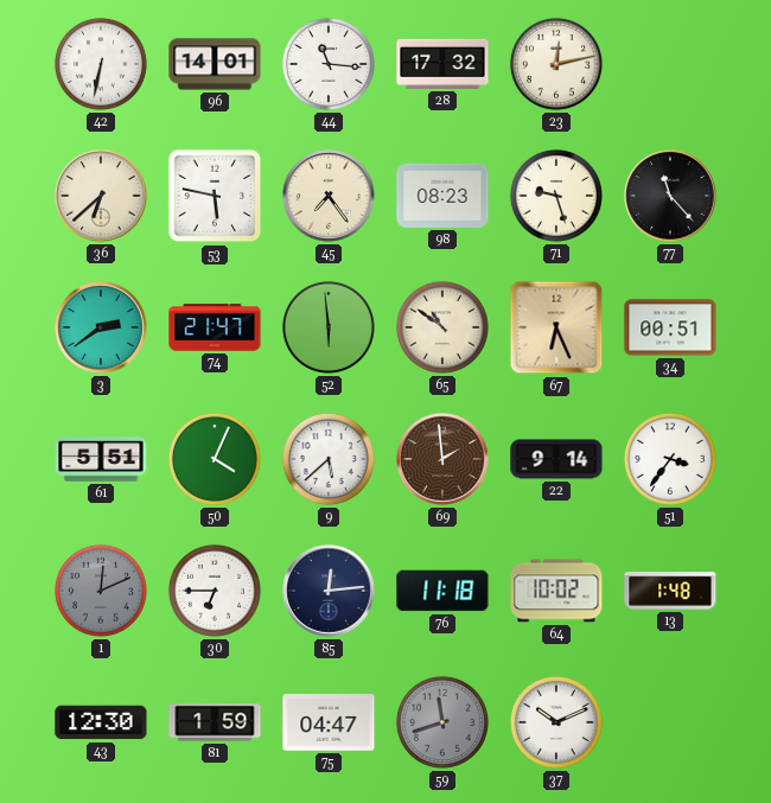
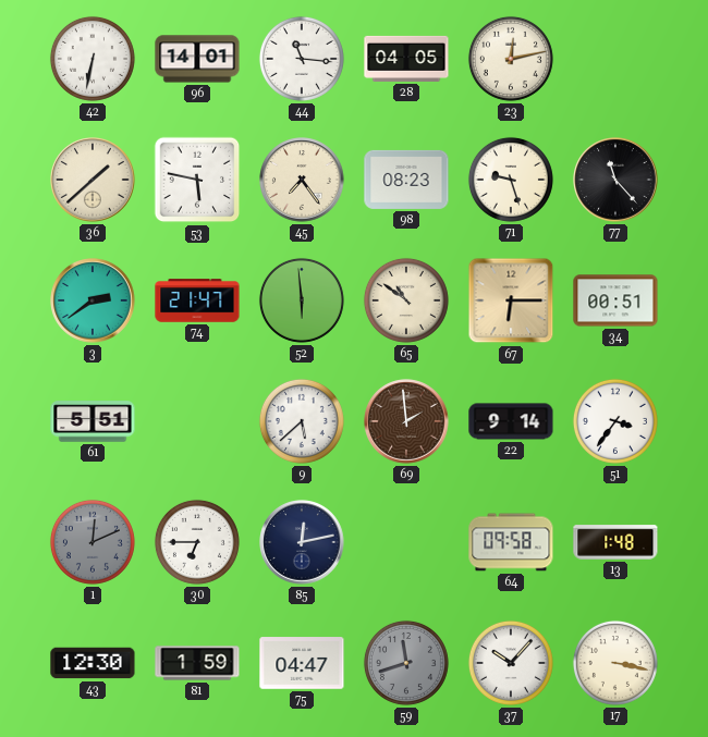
28: 17:32 -> 04:05 (406, 59)
36: 6:38 -> 1:38 (93, 180)
67: 6:26 -> 6:15 (511, 300)
50: 4:04 -> none (215, 459)
85: 12:14 -> 12:13 (302, 542)
76: 11:18 -> none (442, 591)
64: 10:02 -> 09:58 (511, 542)
37: 10:11 -> 10:07 (511, 663)
17: none -> 3:17 (615, 663)
